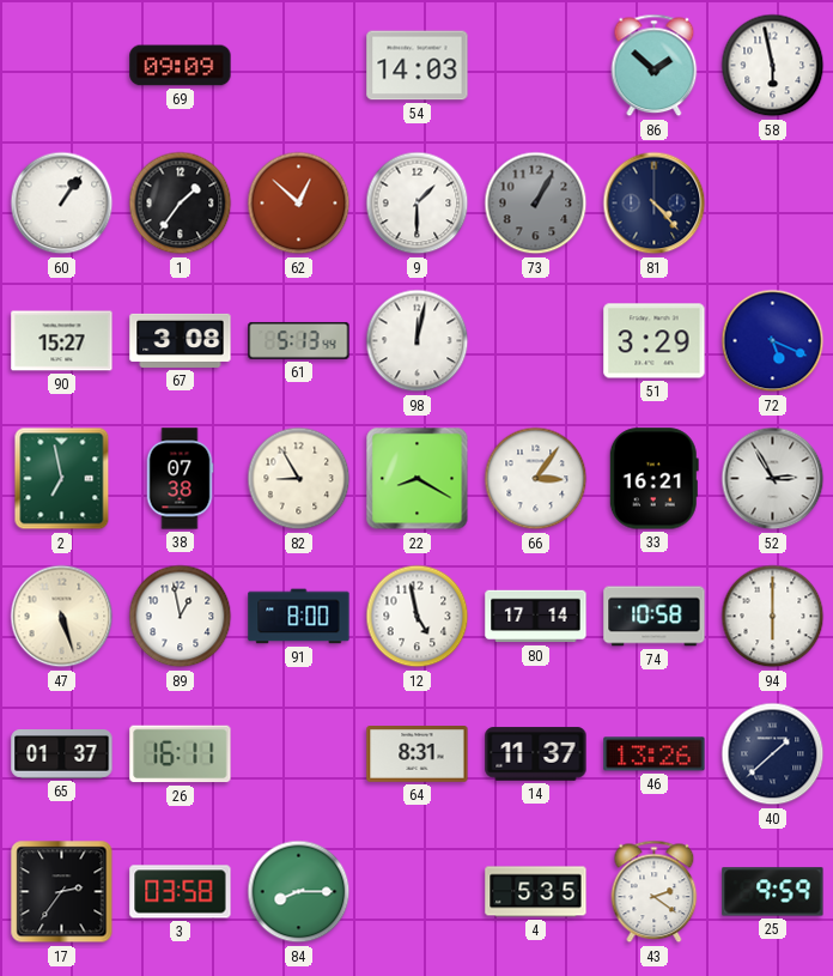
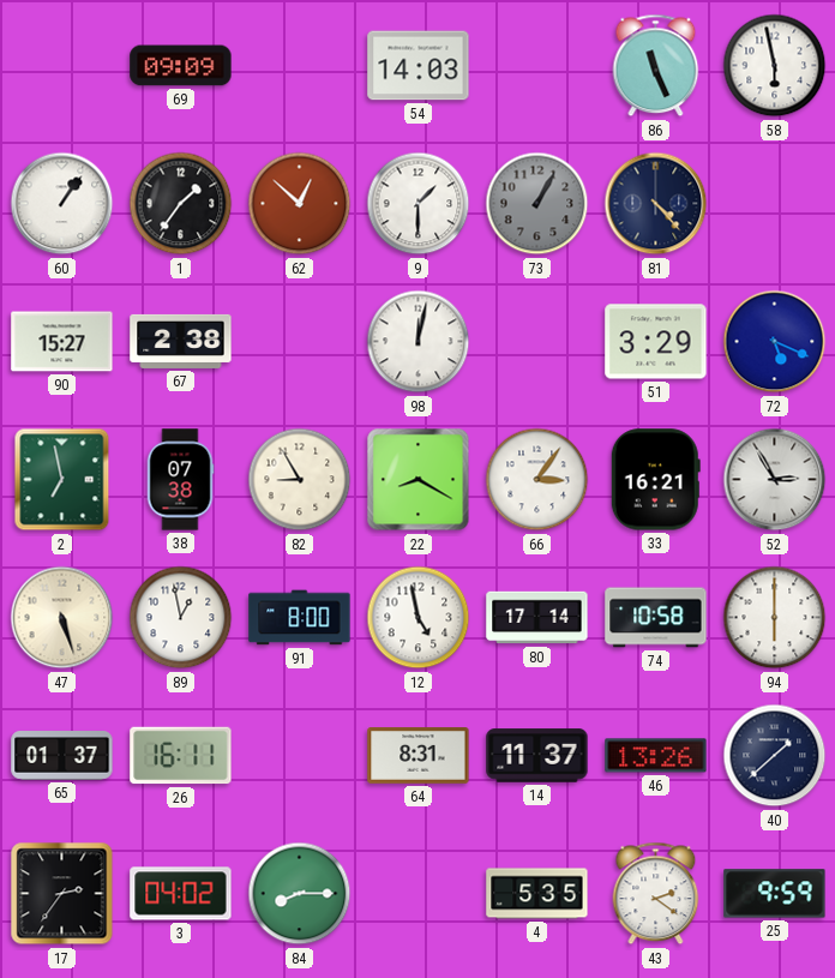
86: 1:52 -> 11:26 (656, 66)
67: 3:08 -> 2:38 (181, 341)
61: 5:13 -> none (299, 340)
3: 03:58 -> 04:02 (181, 894)
